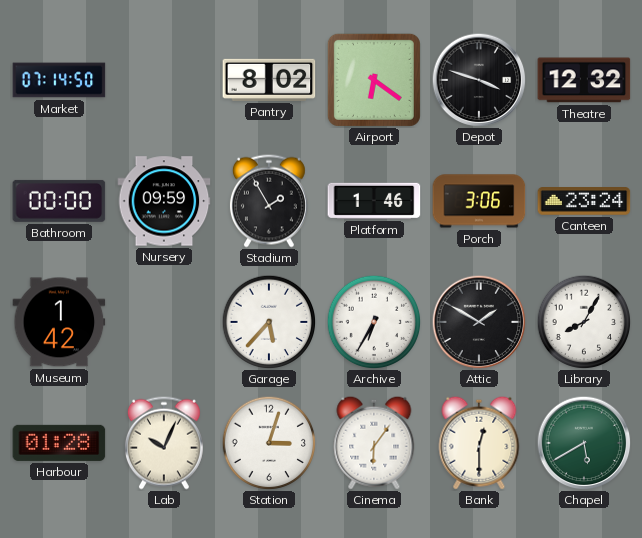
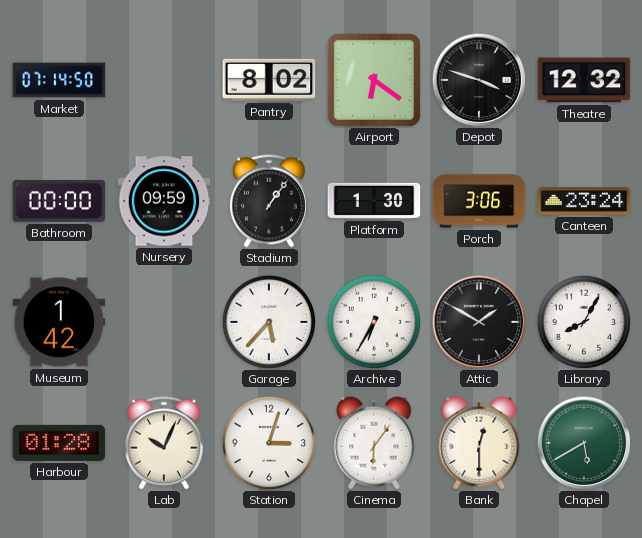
Stadium: 1:55 -> 1:06 (269, 201)
Platform: 1:46 -> 1:30 (374, 201)
